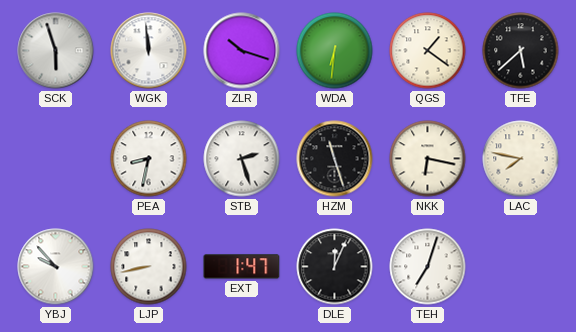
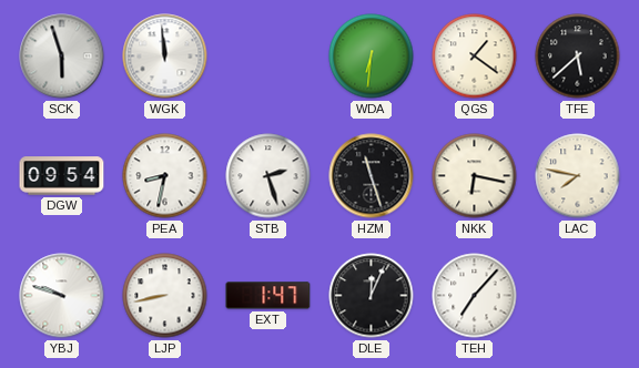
ZLR: 10:18 -> none (242, 51)
DGW: none -> 09:54 (62, 176)
YBJ: 9:53 -> 9:48 (62, 296)
TEH: 7:03 -> 7:07 (475, 296)
